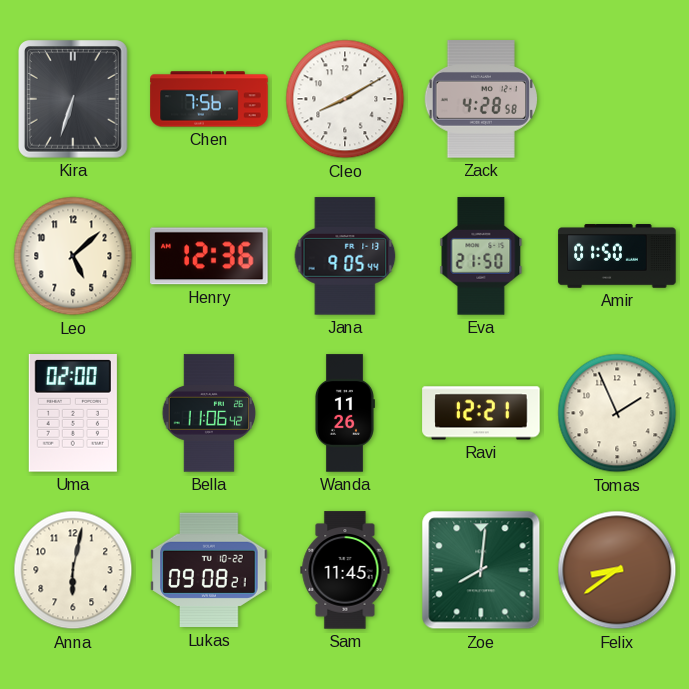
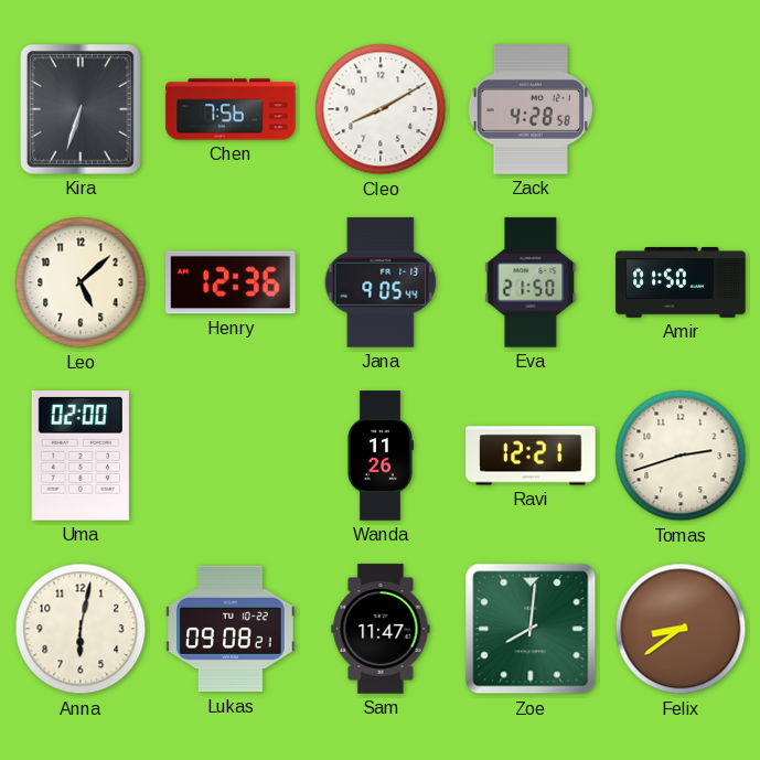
Bella: 11:06 -> none (209, 413)
Tomas: 1:56 -> 2:42 (681, 456)
Sam: 11:45 -> 11:47 (381, 629)
